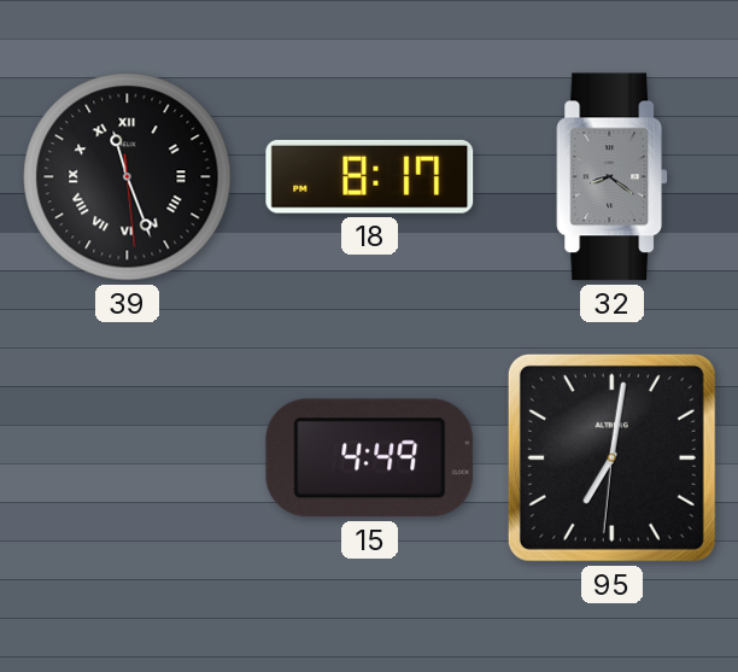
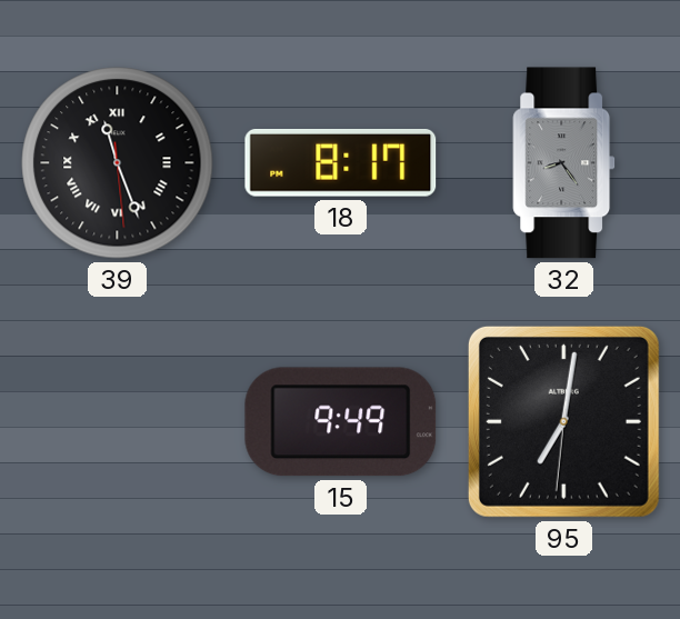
32: 8:21 -> 8:24 (564, 163)
15: 4:49 -> 9:49 (341, 422)
